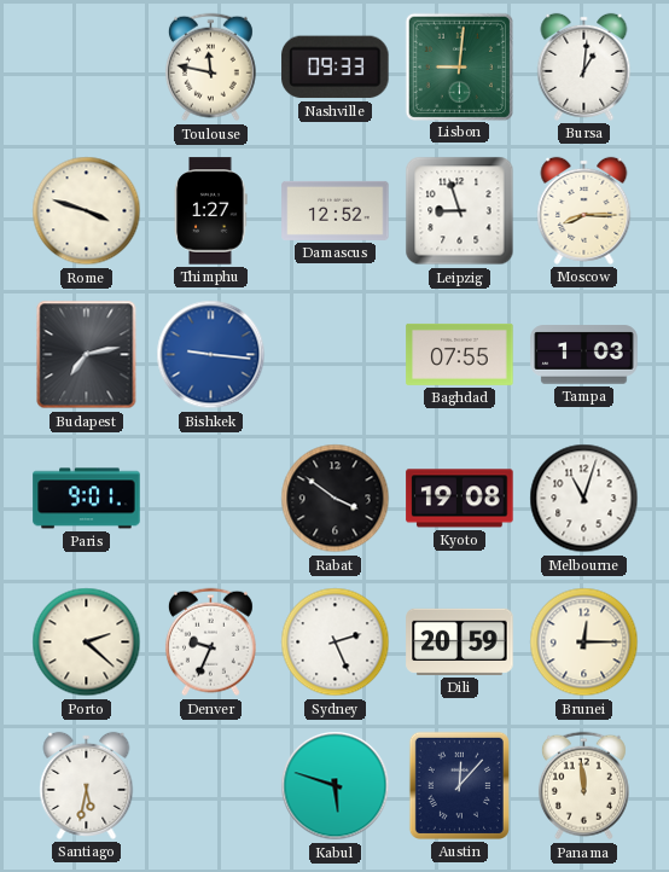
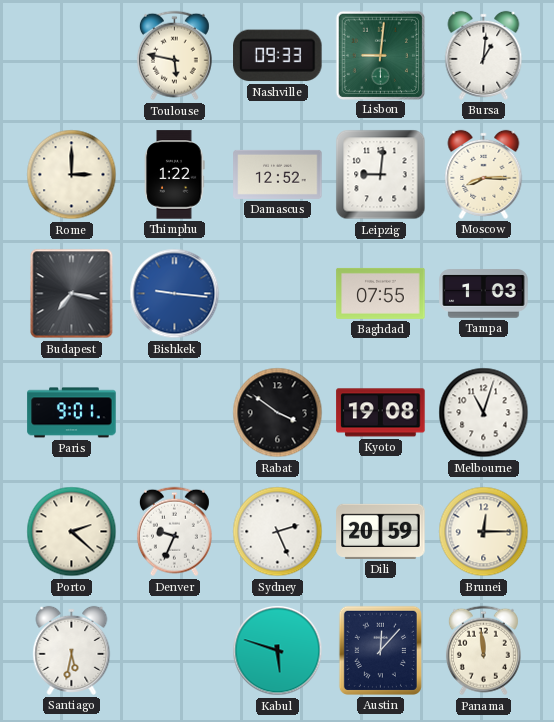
Toulouse: 11:47 -> 5:47 (174, 56)
Rome: 3:48 -> 3:00 (72, 175)
Thimphu: 1:27 -> 1:22 (175, 175)
Leipzig: 8:57 -> 9:01 (381, 175)
Budapest: 7:13 -> 7:17 (72, 294)
